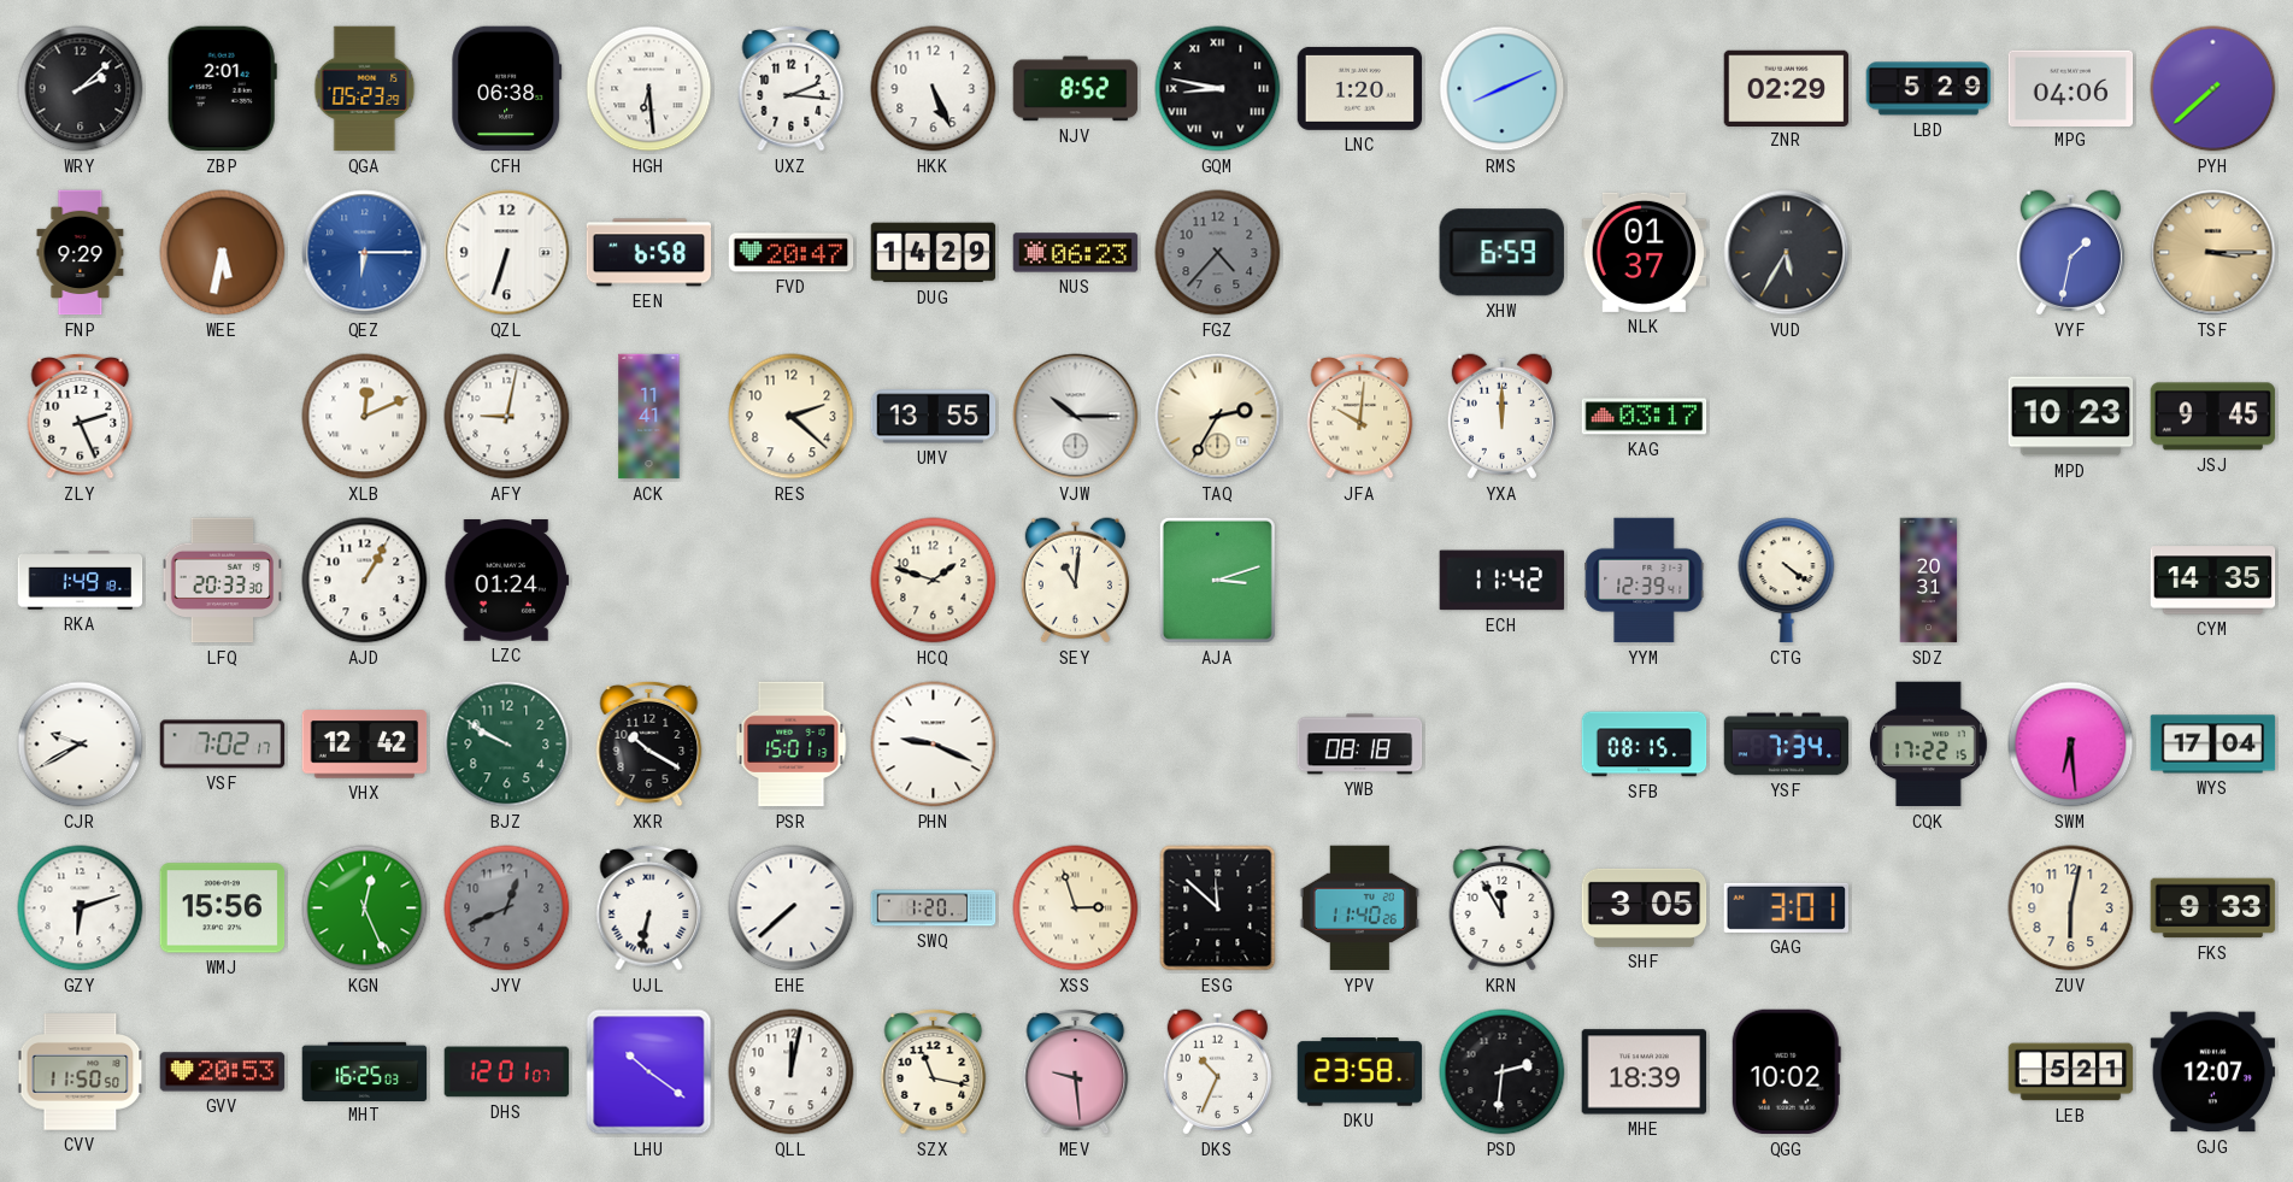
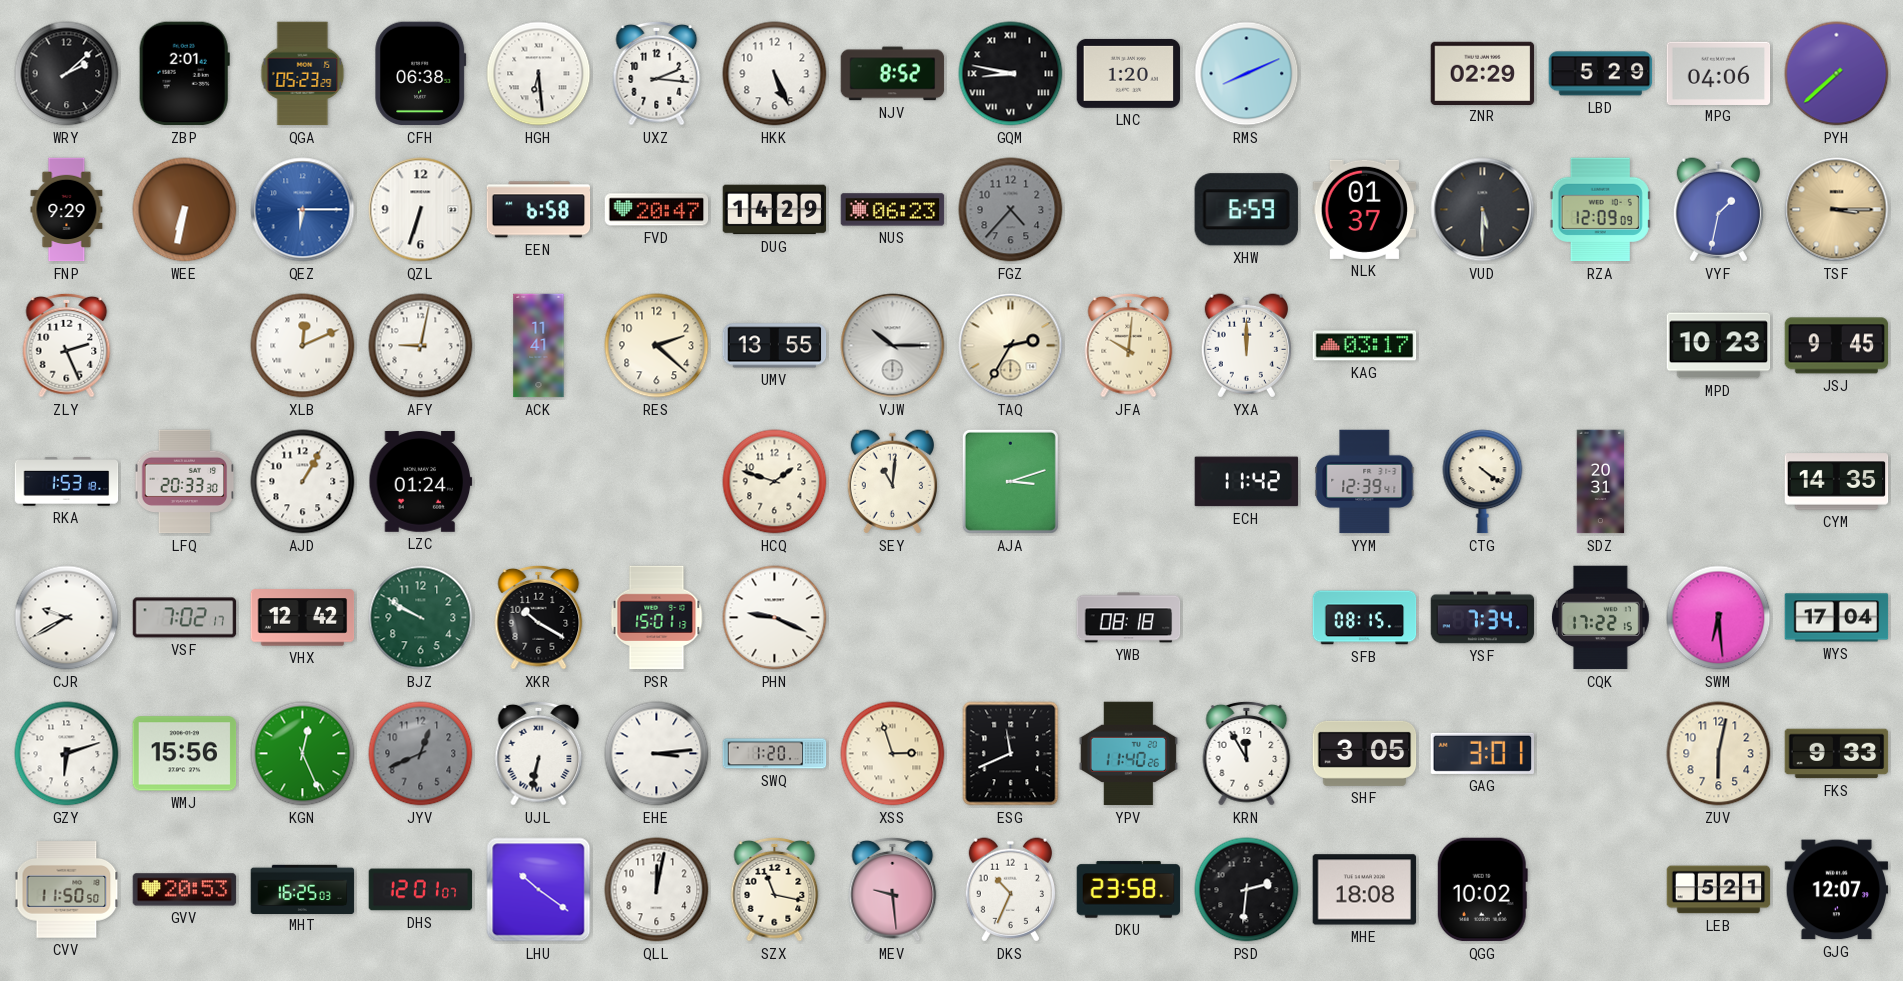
WEE: 5:32 -> 6:32 (185, 210)
VUD: 5:35 -> 5:30 (1483, 210)
RZA: none -> 12:09 (1600, 210)
RKA: 1:49 -> 1:53 (67, 482)
EHE: 7:38 -> 3:14 (657, 754)
ESG: 11:52 -> 11:41 (1011, 754)
MHE: 18:39 -> 18:08 (1365, 890)
